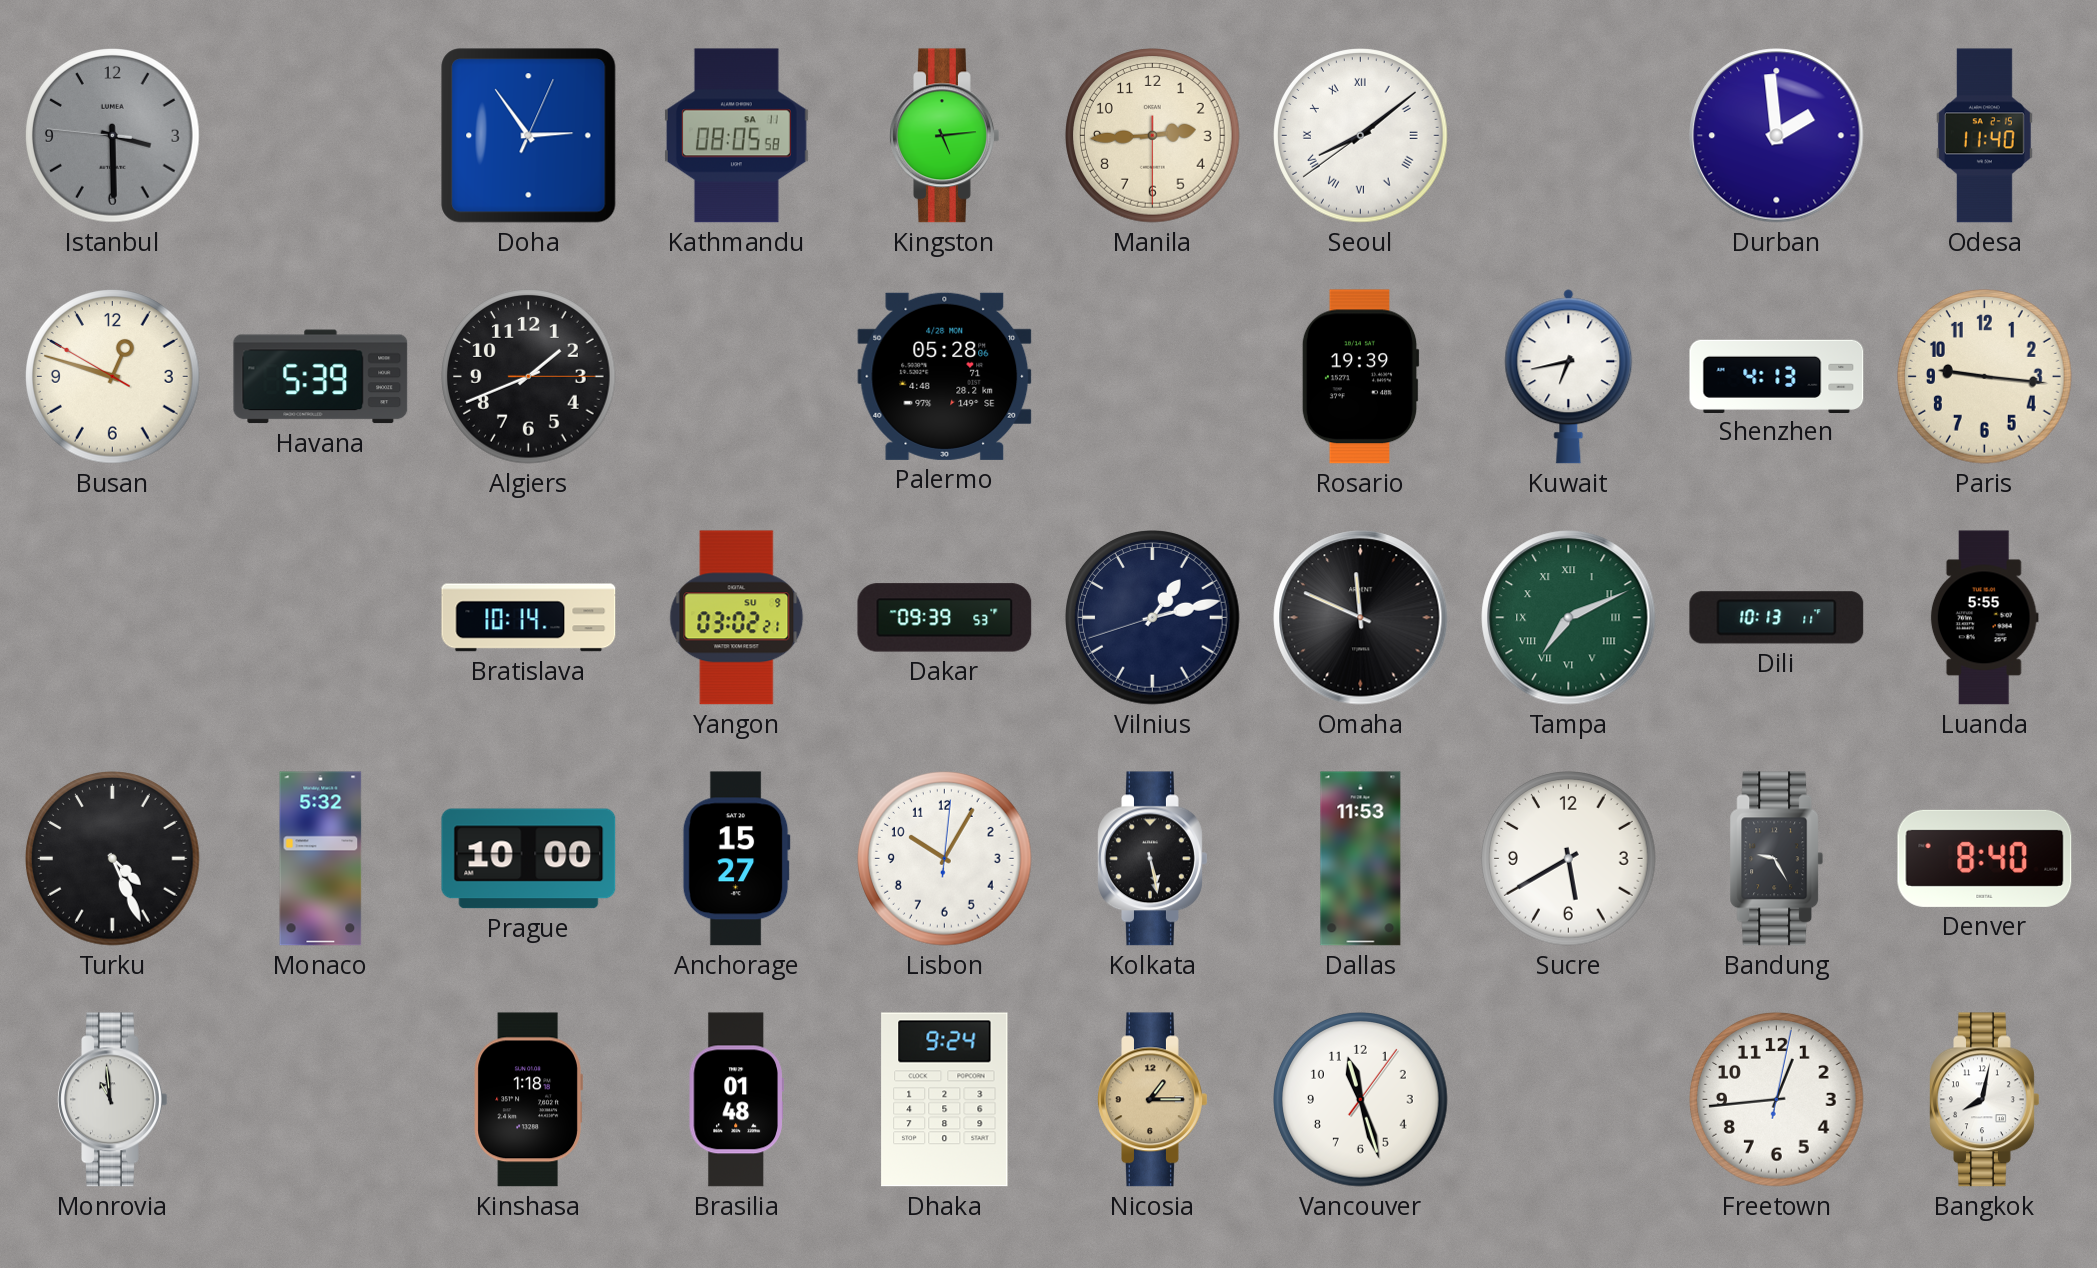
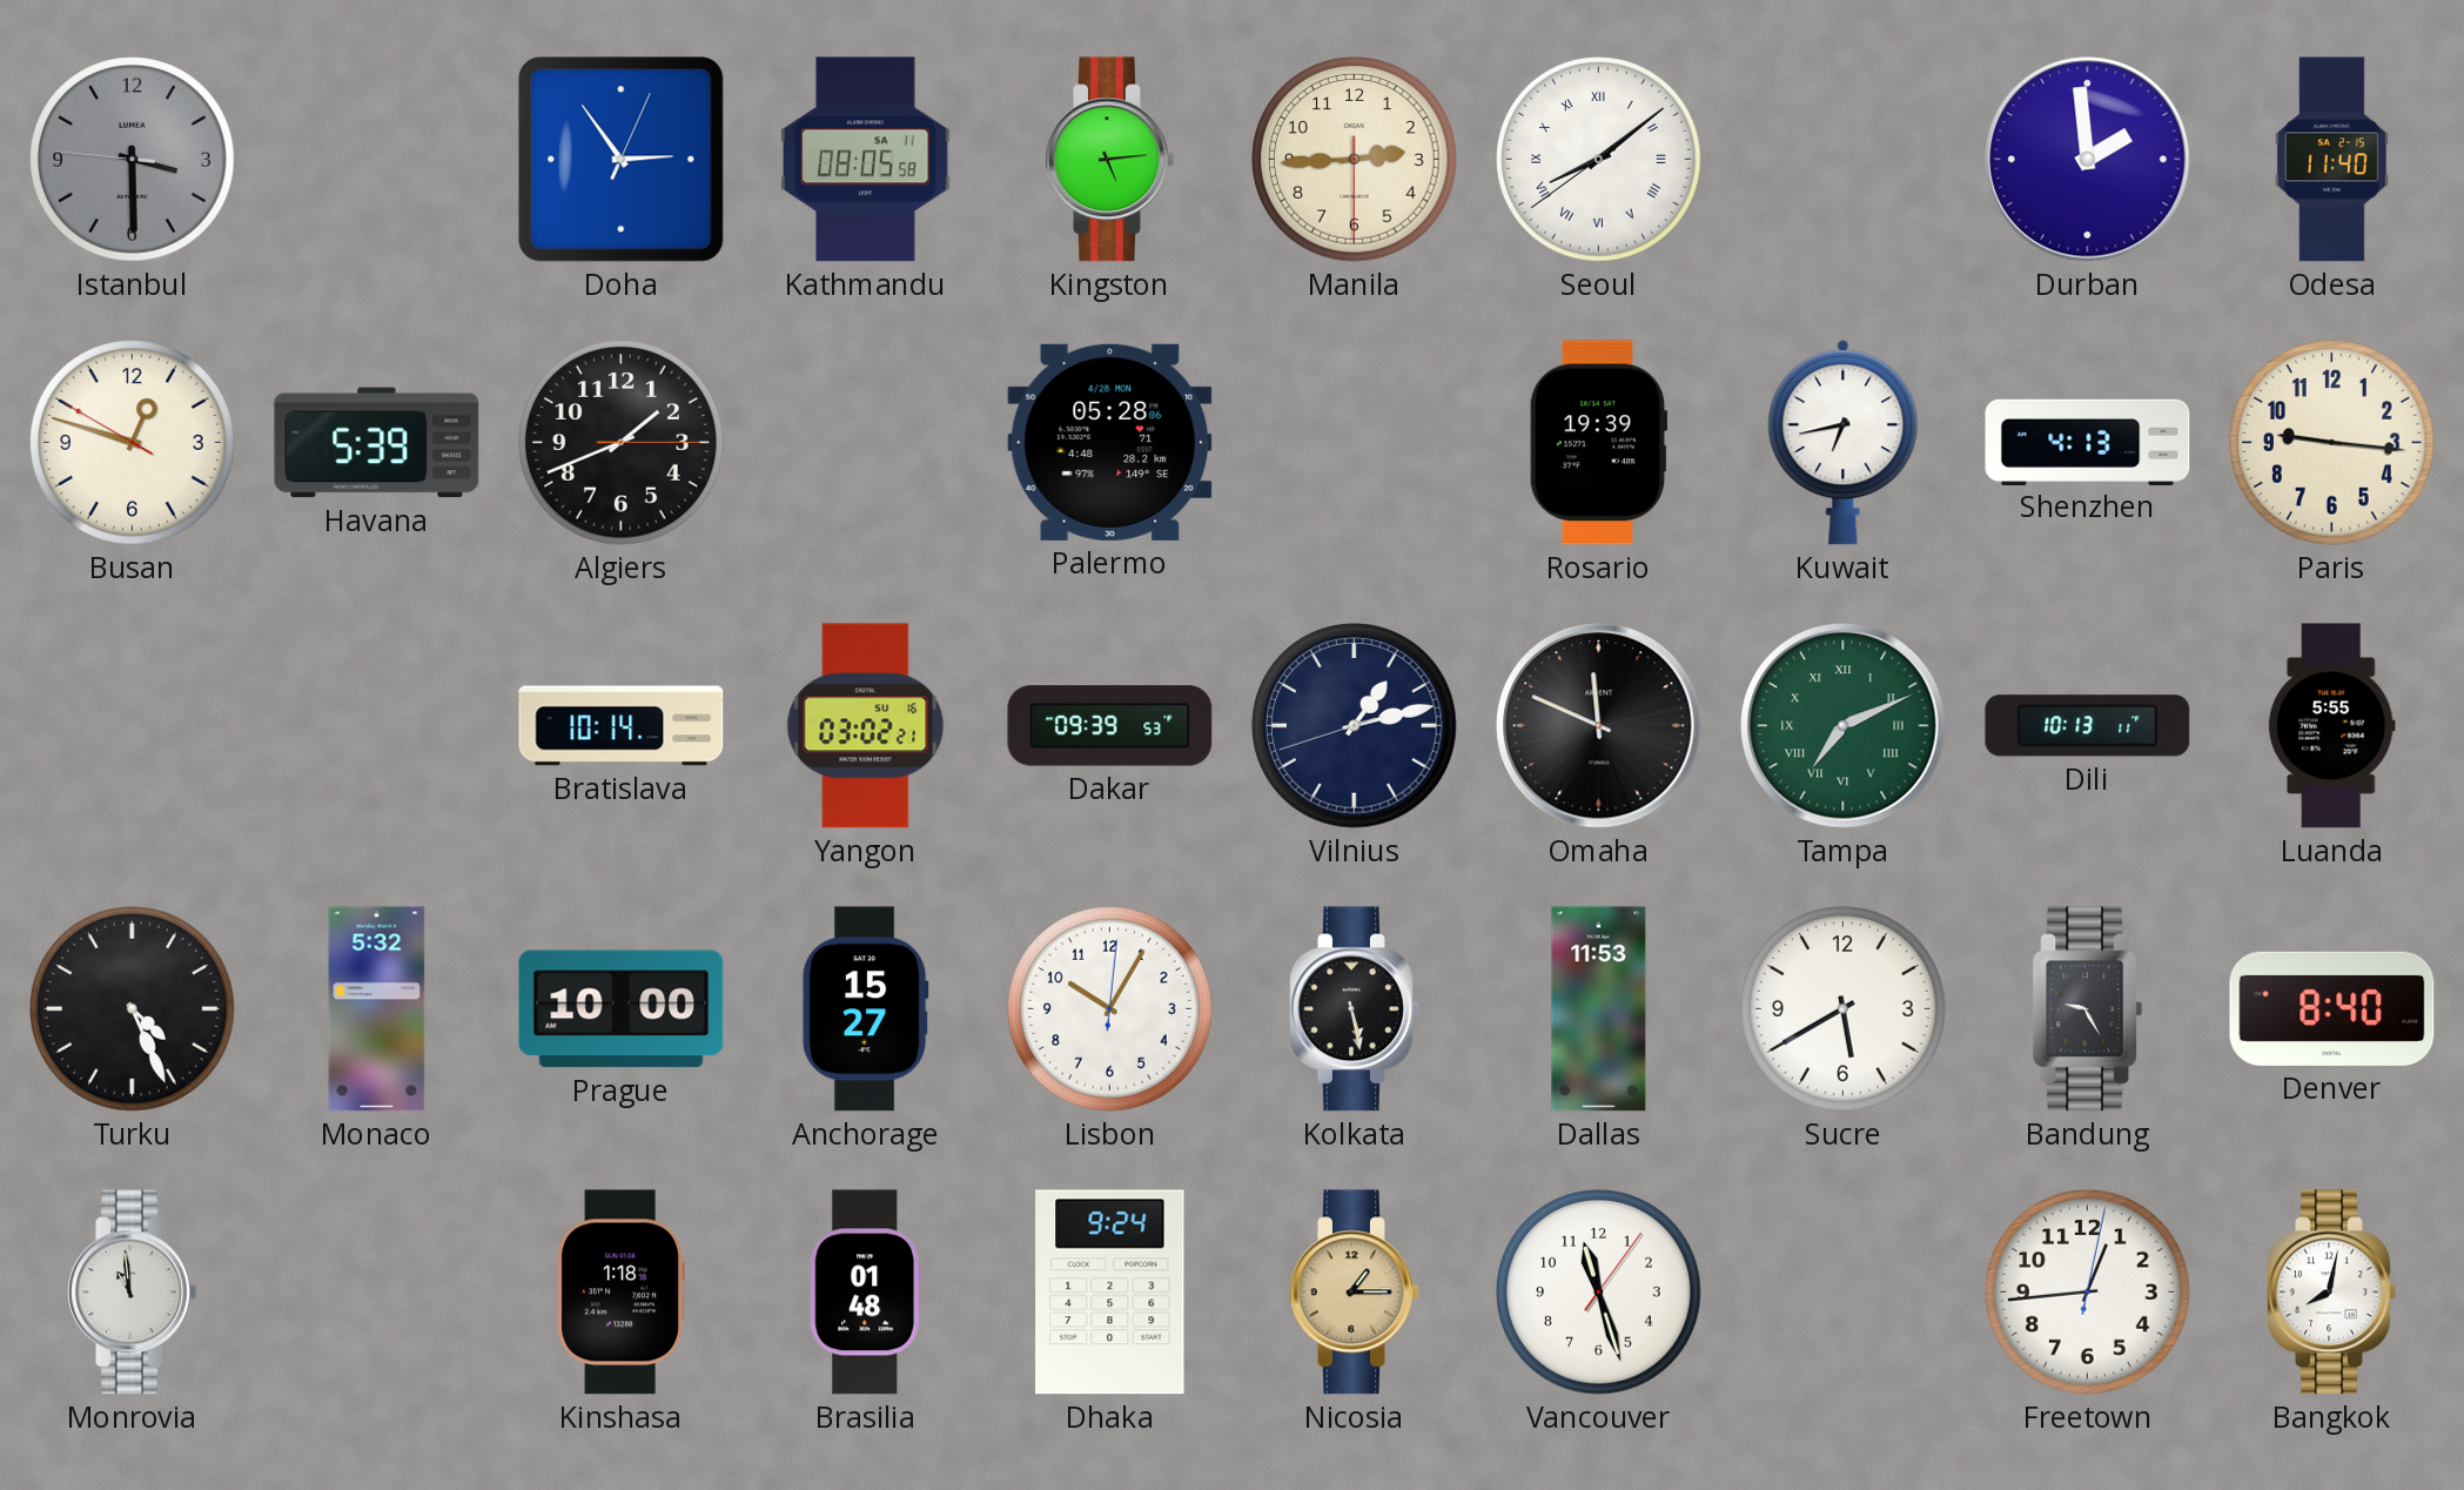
Yangon date: SU 9 -> SU 16 (866, 726)
